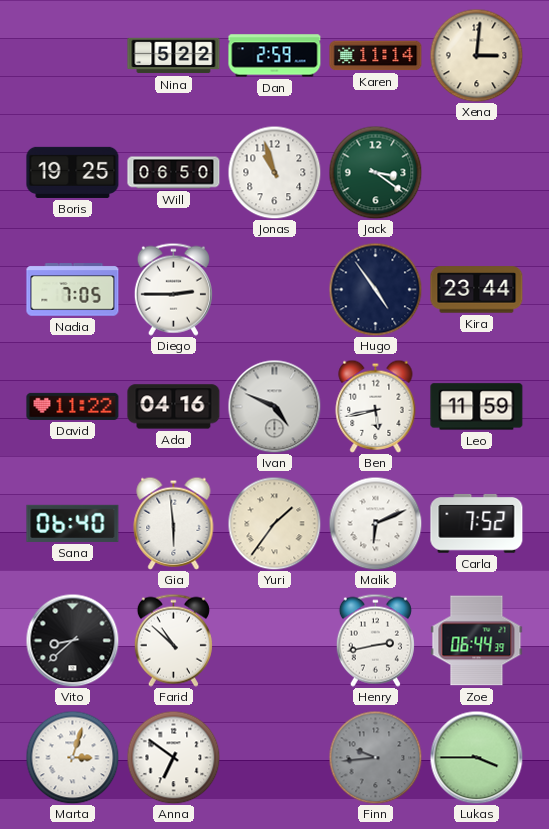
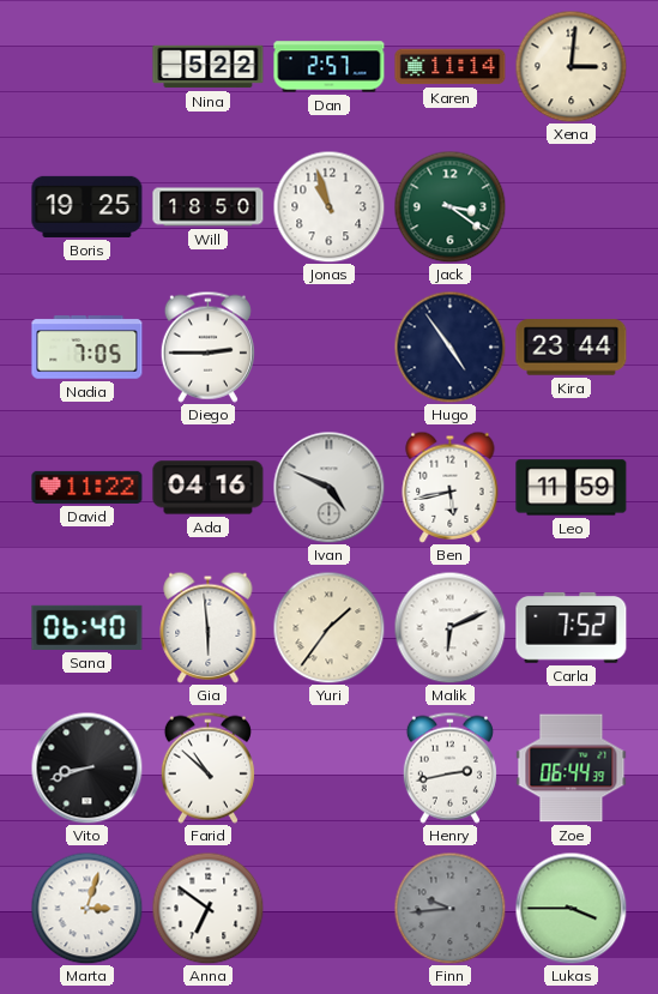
Dan: 2:59 -> 2:57 (330, 67)
Will: 06:50 -> 18:50 (209, 207)
Vito: 8:38 -> 8:42 (86, 767)
